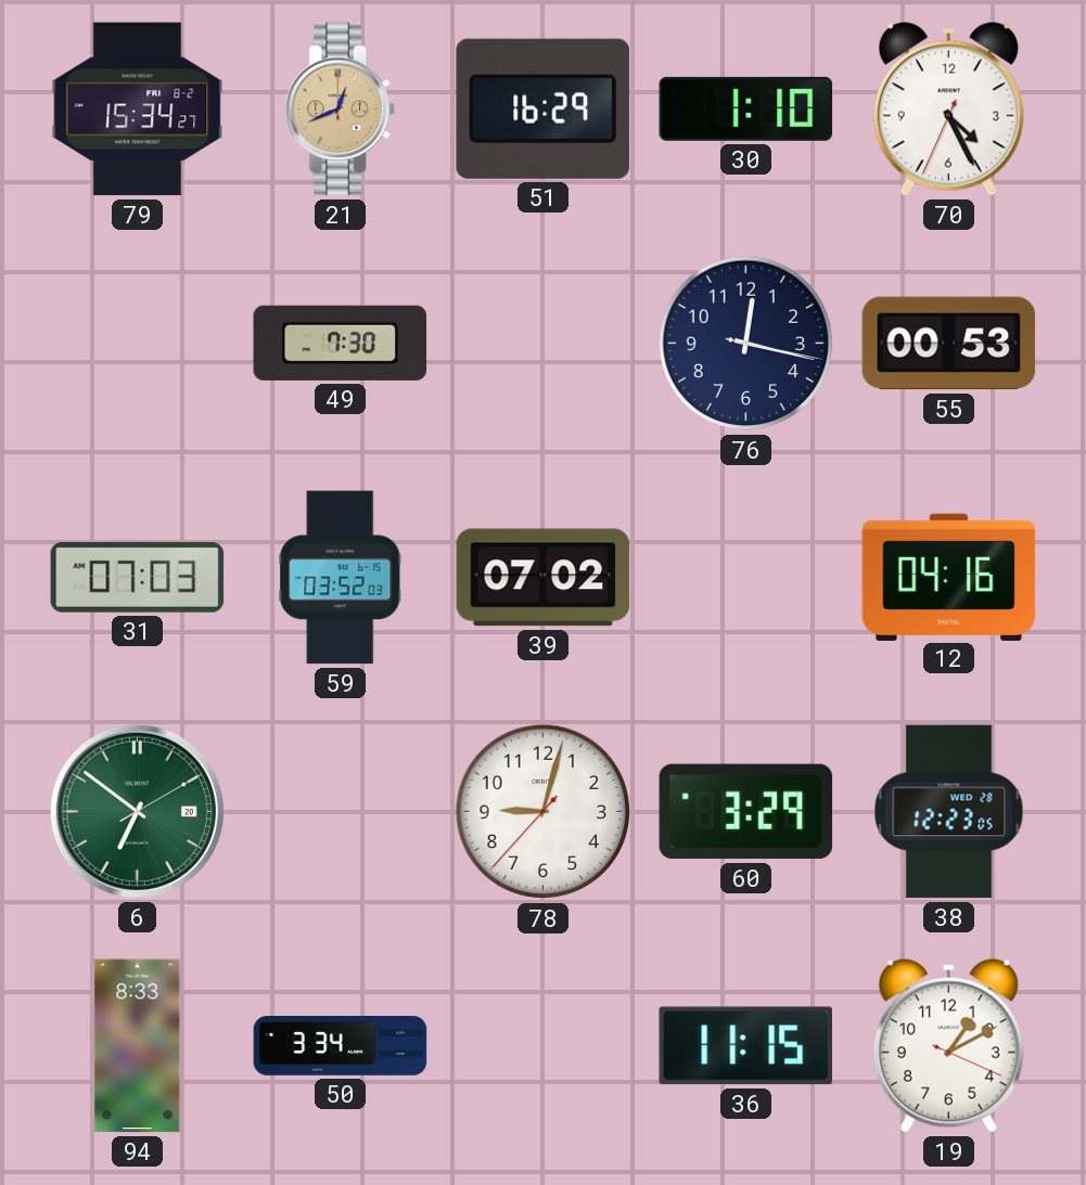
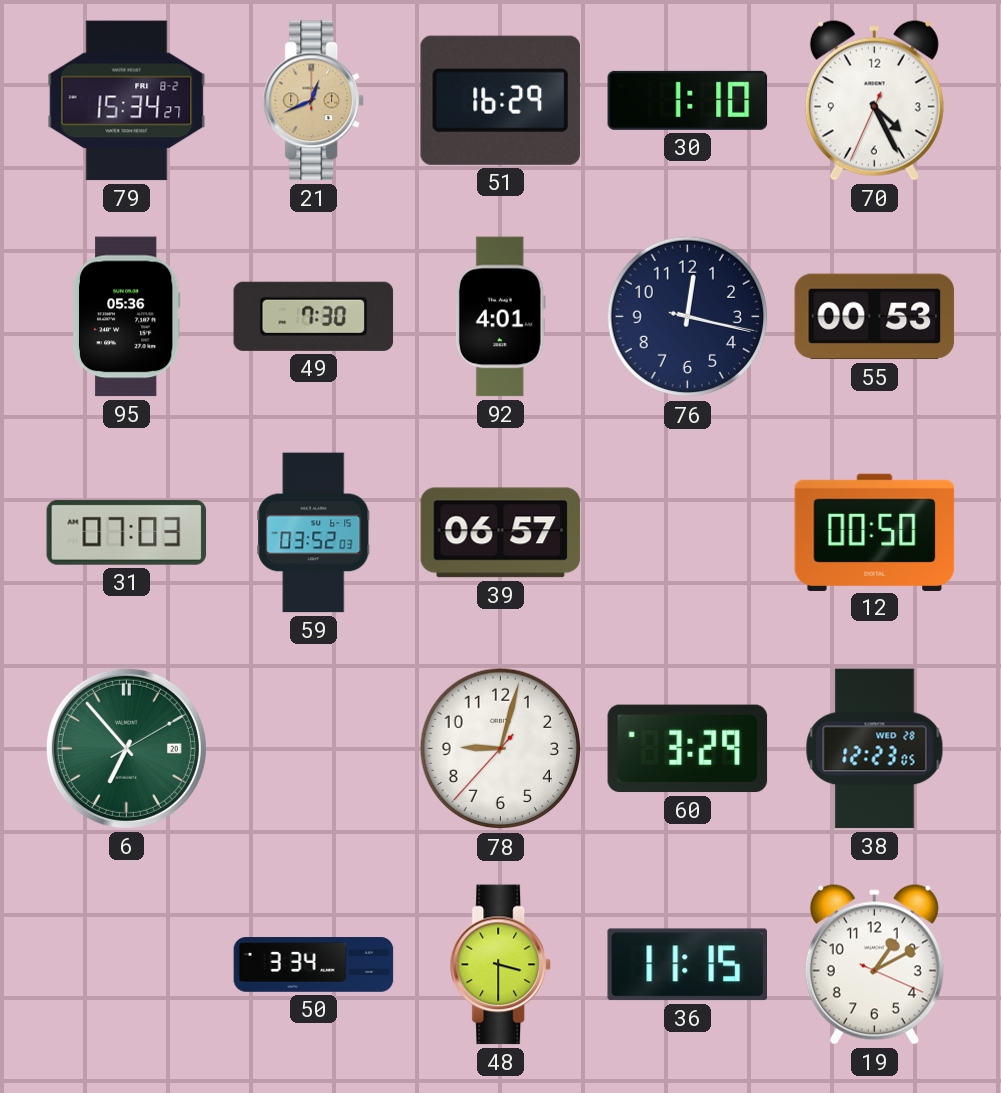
95: none -> 05:36 (126, 317)
92: none -> 4:01 (500, 317)
39: 07:02 -> 06:57 (501, 533)
12: 04:16 -> 00:50 (875, 532)
6: 6:51 -> 6:53 (126, 748)
94: 8:33 -> none (138, 1046)
48: none -> 3:30 (500, 965)
